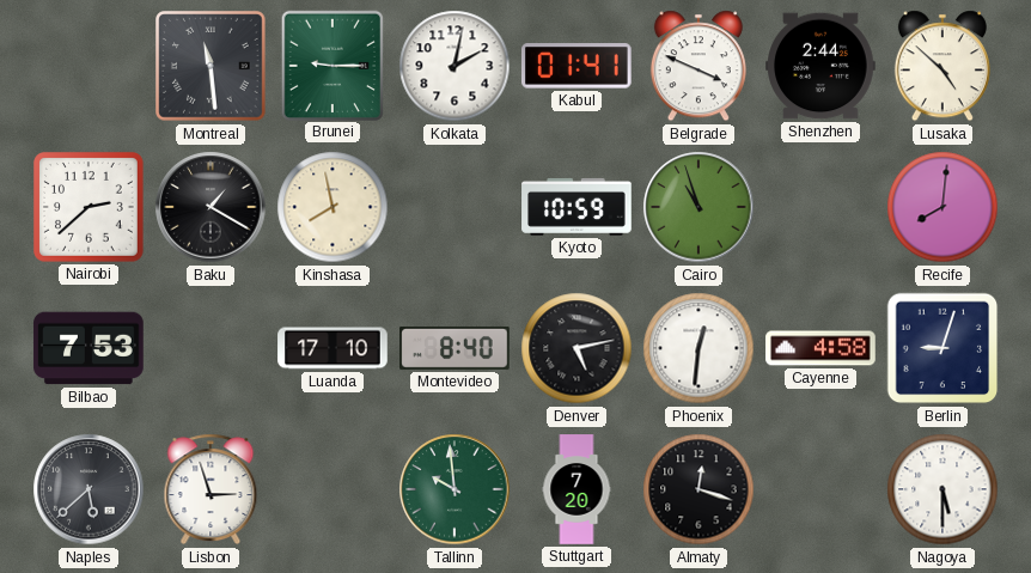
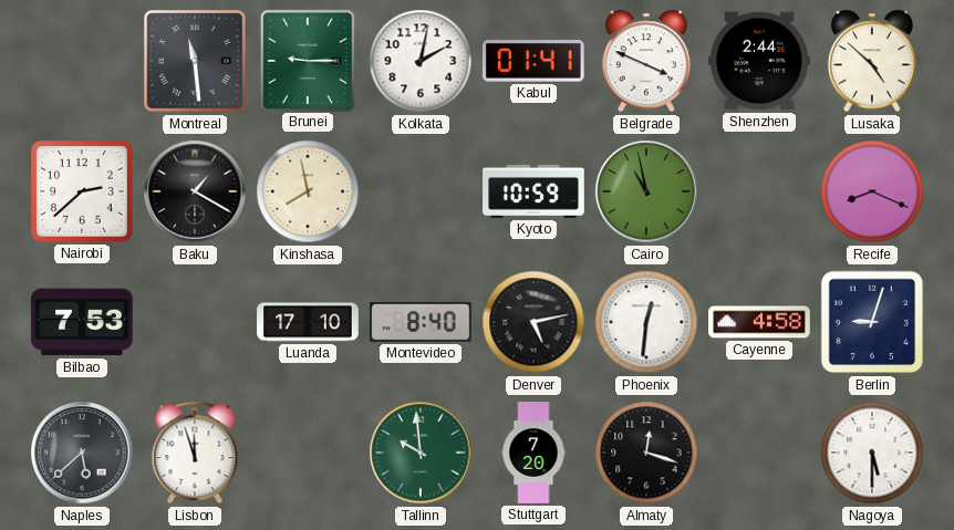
Cairo: 10:57 -> 10:58 (646, 191)
Recife: 8:01 -> 8:19 (872, 191)
Lisbon: 2:57 -> 11:57 (195, 453)
